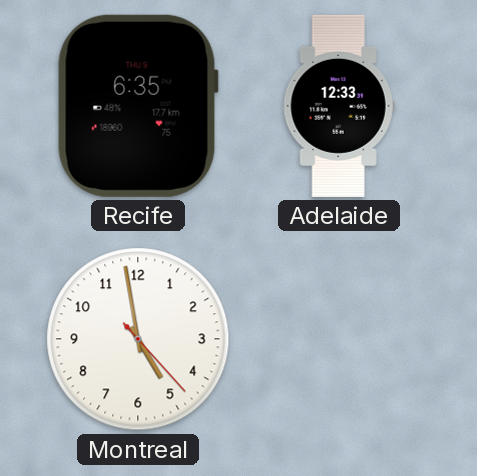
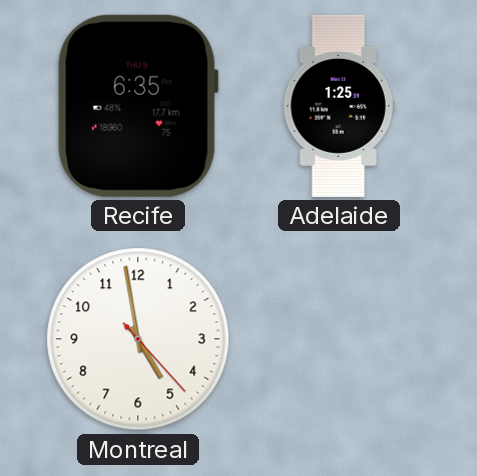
Adelaide: 12:33 -> 1:25 (339, 106)
